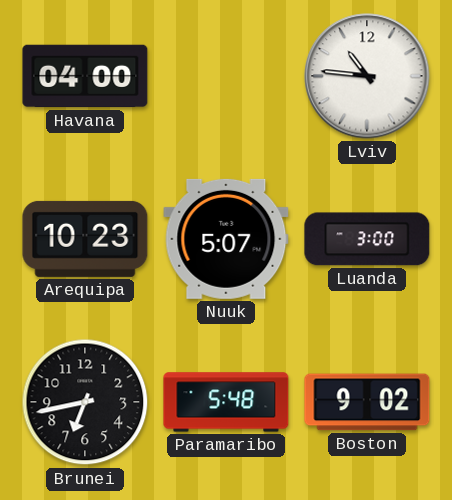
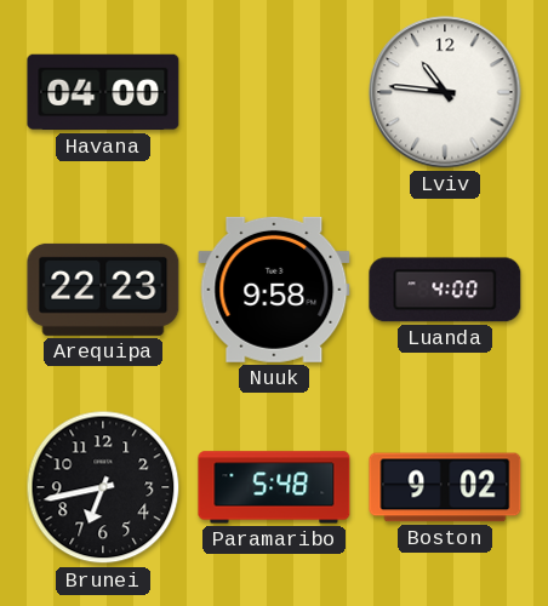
Arequipa: 10:23 -> 22:23 (103, 290)
Nuuk: 5:07 -> 9:58 (274, 290)
Luanda: 3:00 -> 4:00 (445, 290)
